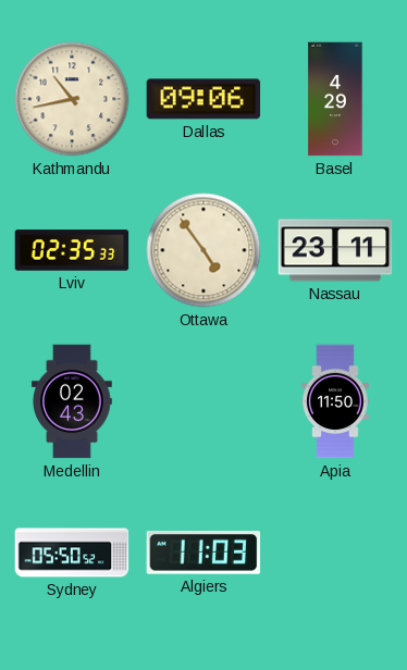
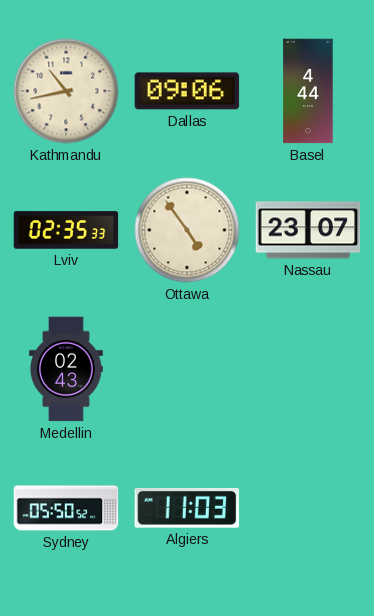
Basel: 4:29 -> 4:44 (308, 91)
Nassau: 23:11 -> 23:07 (308, 230)
Apia: 11:50 -> none (335, 401)
